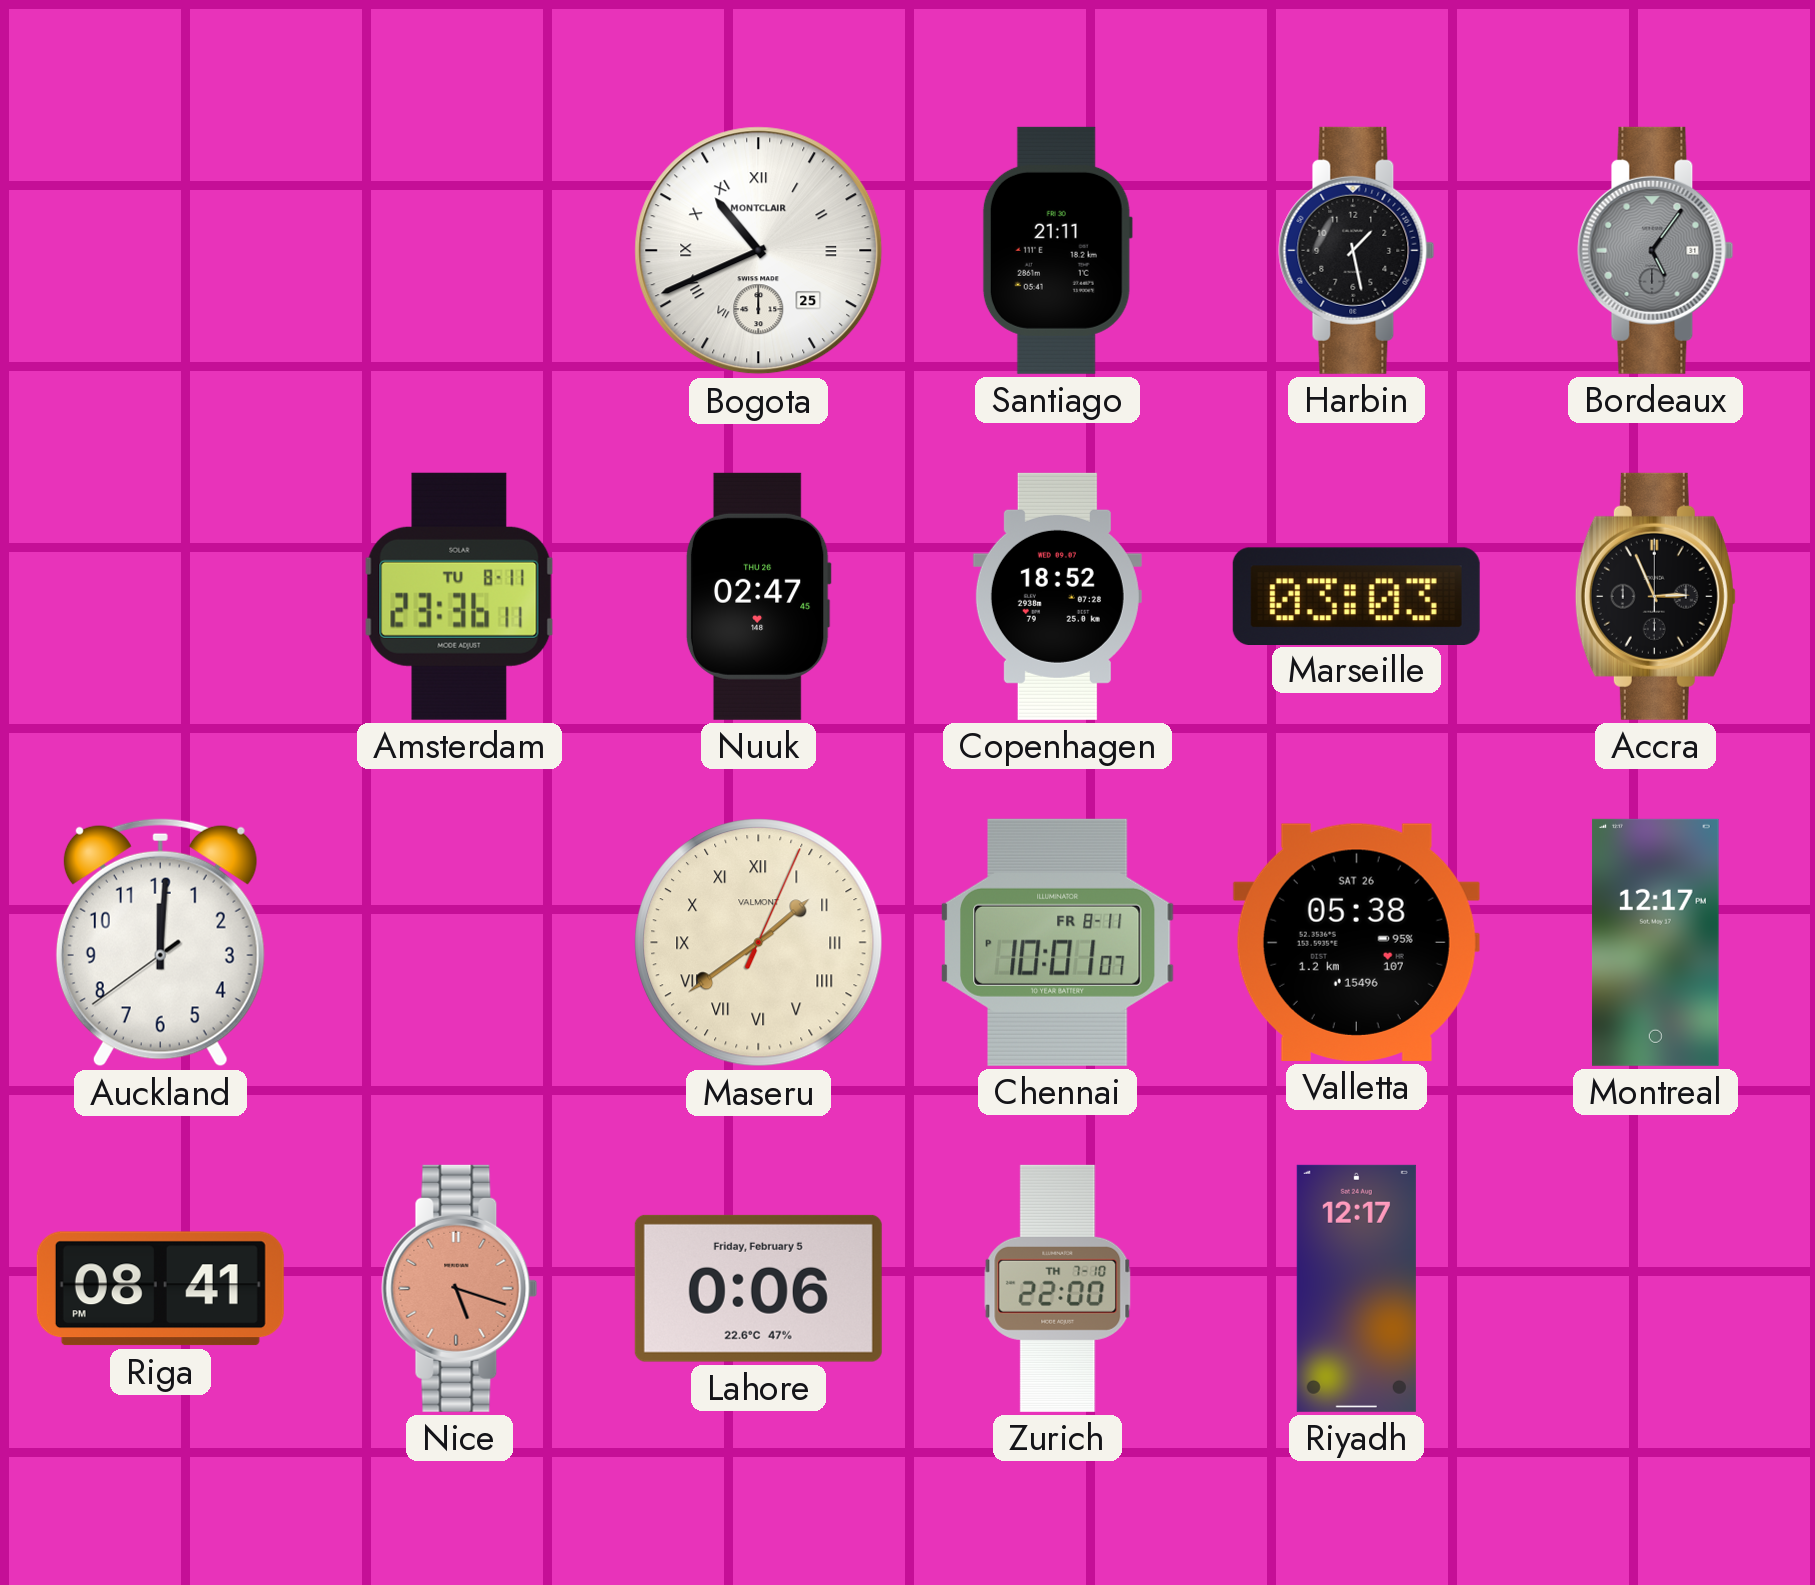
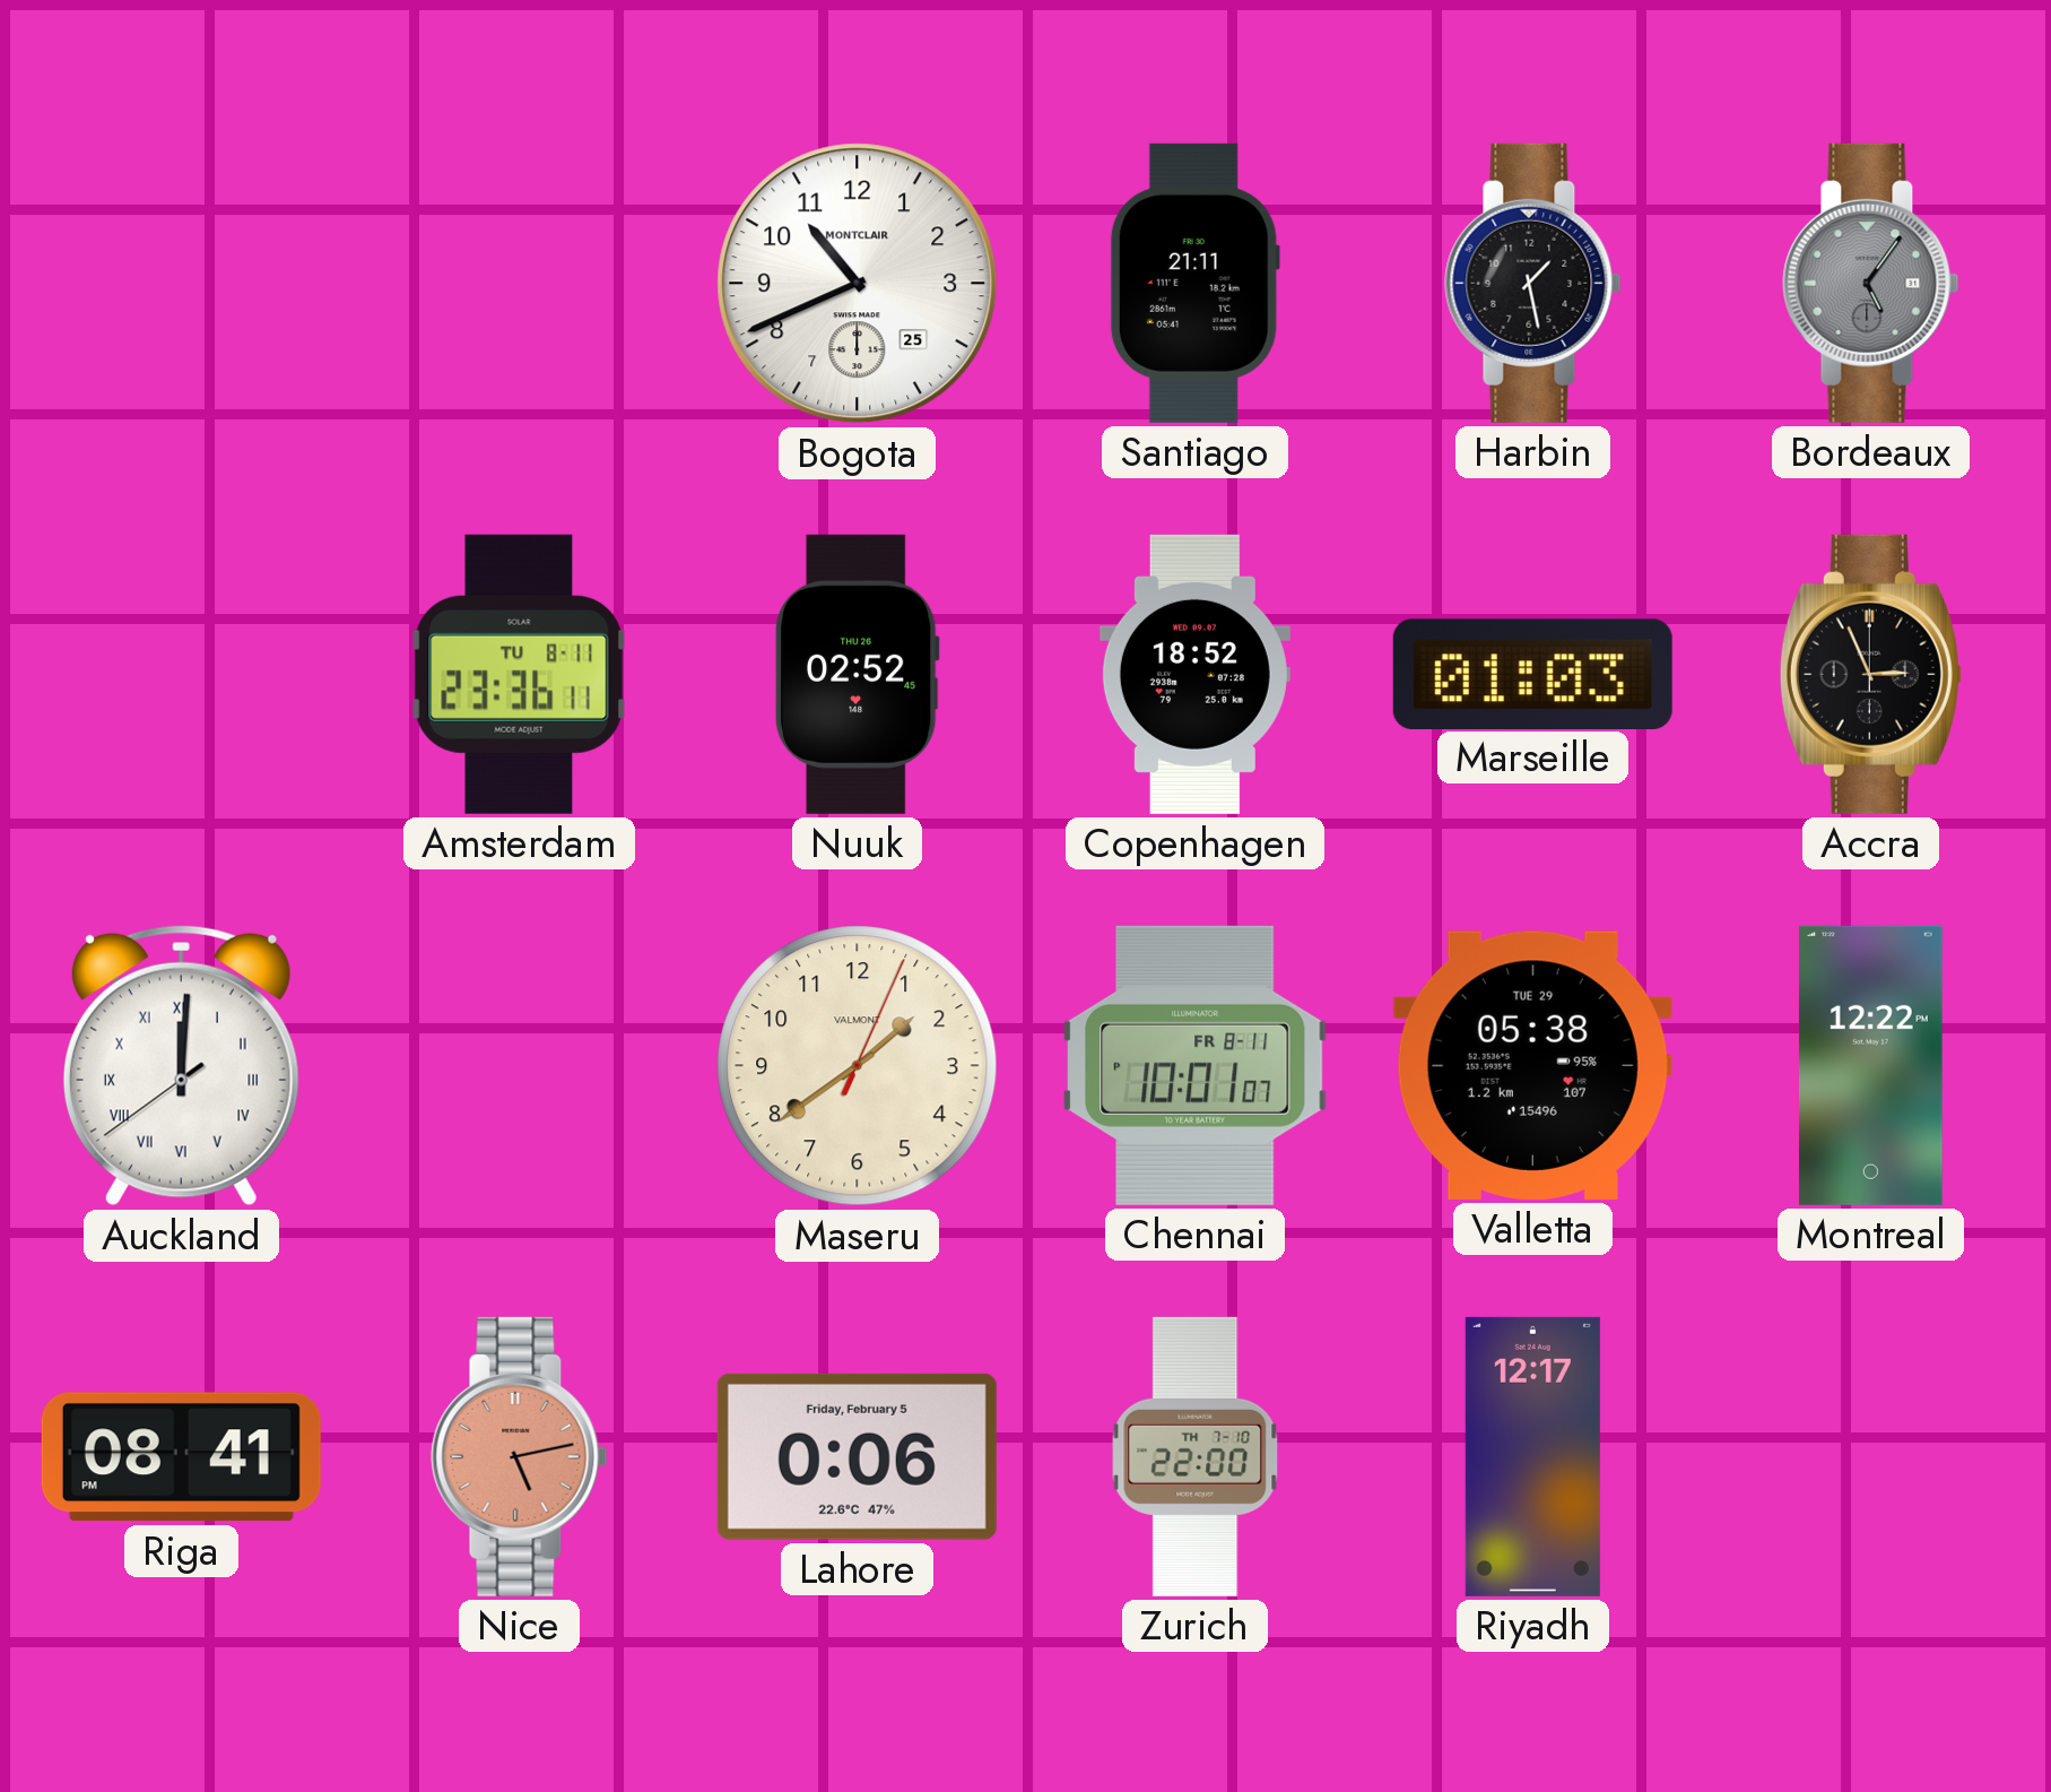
Bogota numerals: Roman -> Arabic (858, 284)
Nuuk: 02:47 -> 02:52 (857, 674)
Marseille: 03:03 -> 01:03 (1532, 674)
Auckland numerals: Arabic -> Roman (181, 1065)
Maseru numerals: Roman -> Arabic (858, 1066)
Valletta date: SAT 26 -> TUE 29 (1532, 1065)
Montreal: 12:17 -> 12:22 (1870, 1065)
Nice: 5:18 -> 5:13 (520, 1456)
